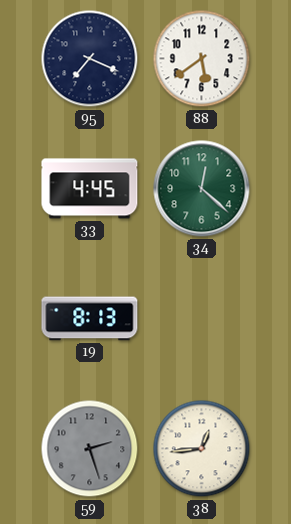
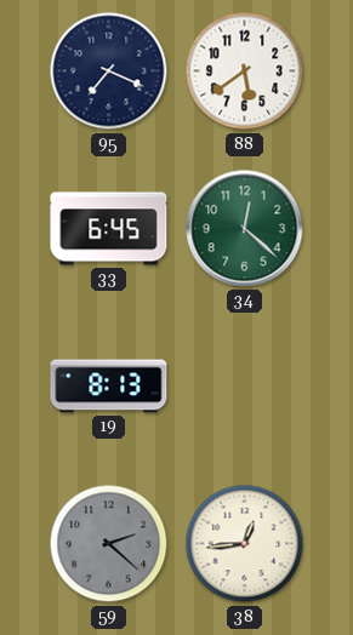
33: 4:45 -> 6:45 (109, 229)
59: 2:27 -> 2:22 (109, 544)
